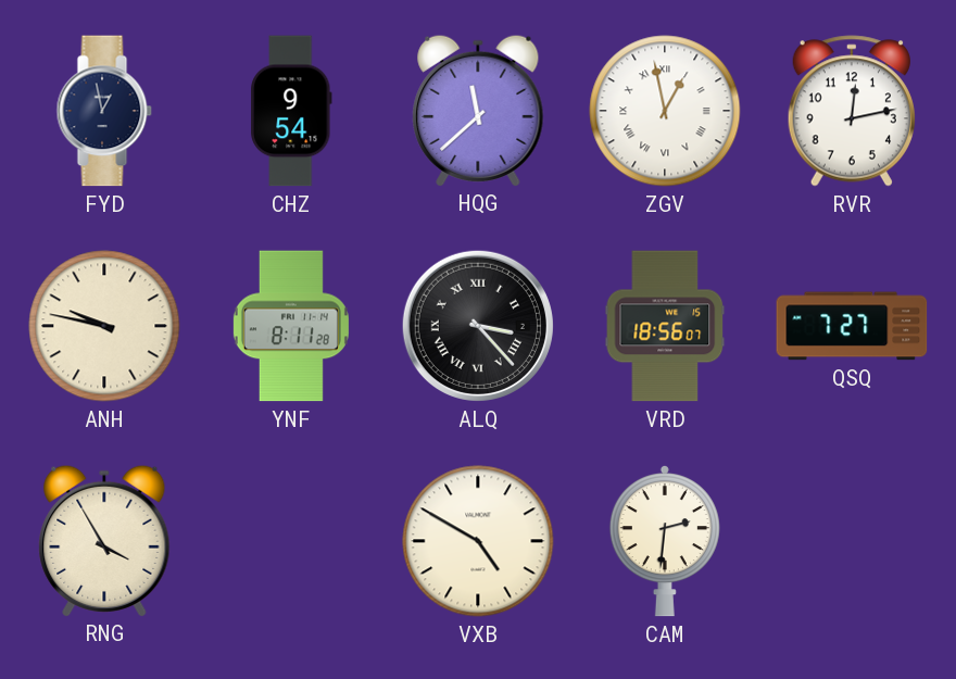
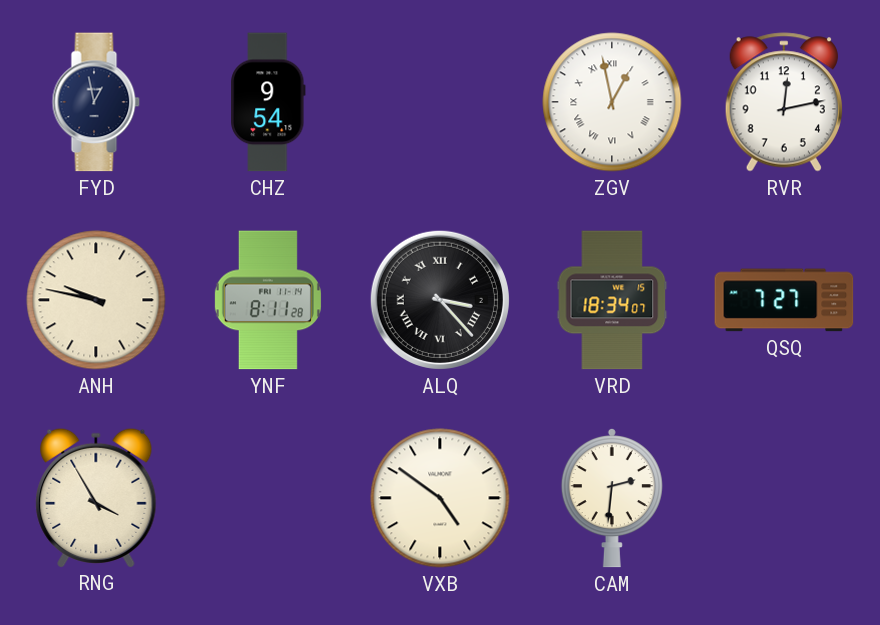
HQG: 11:38 -> none (478, 110)
VRD: 18:56 -> 18:34 (612, 300)
VXB: 4:50 -> 4:51 (440, 498)
